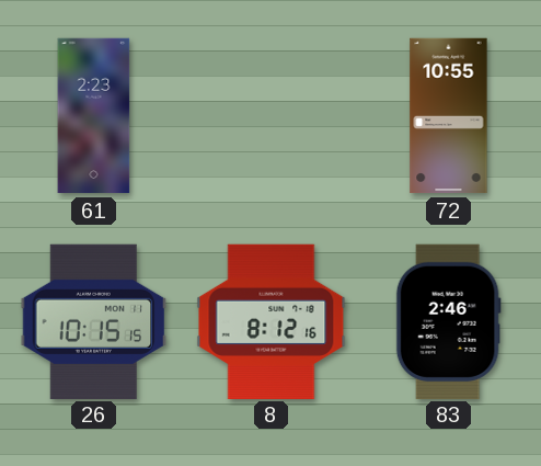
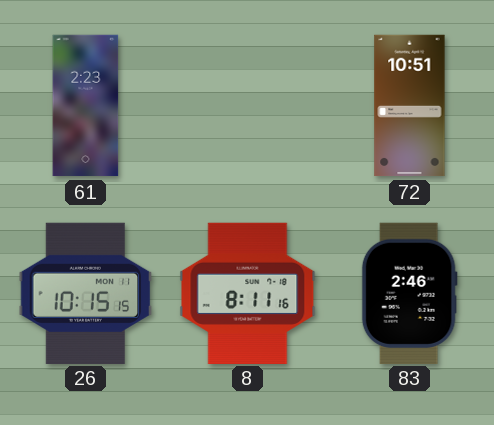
72: 10:55 -> 10:51 (410, 106)
8: 8:12 -> 8:11 (248, 293)
